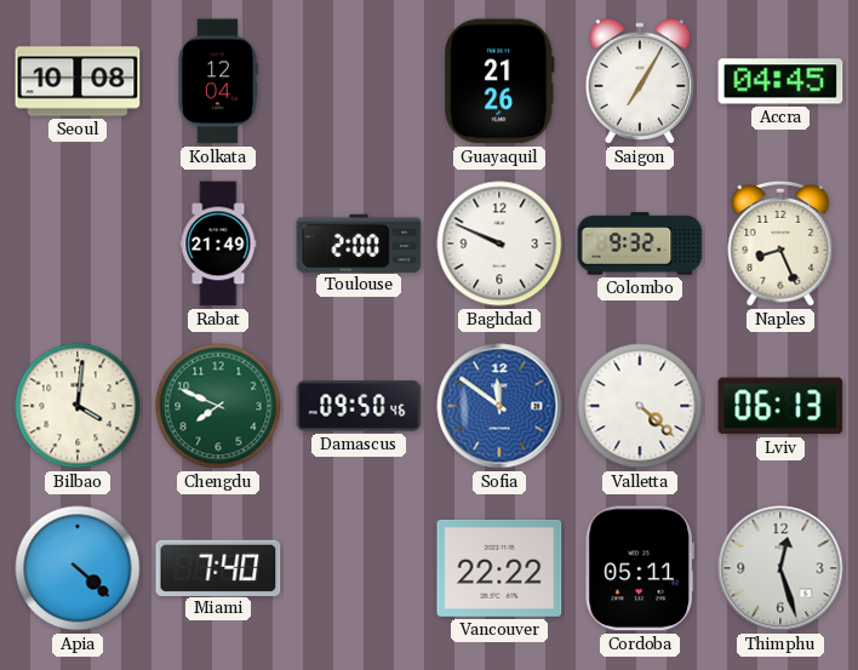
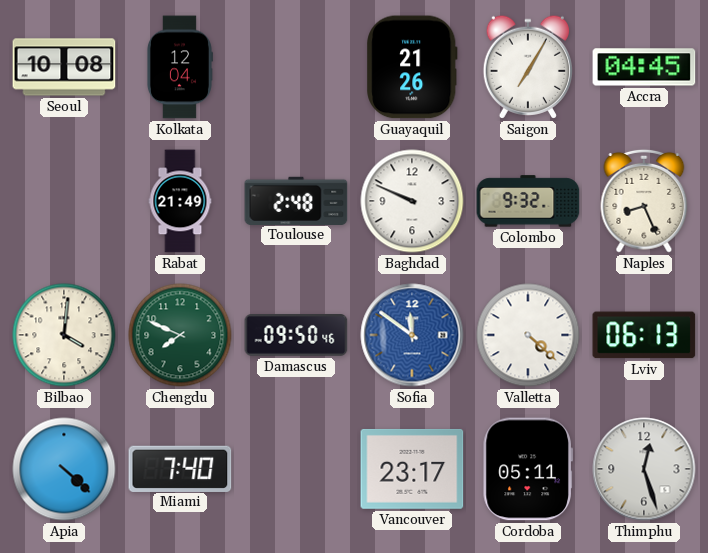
Toulouse: 2:00 -> 2:48 (296, 200)
Vancouver: 22:22 -> 23:17 (412, 469)
